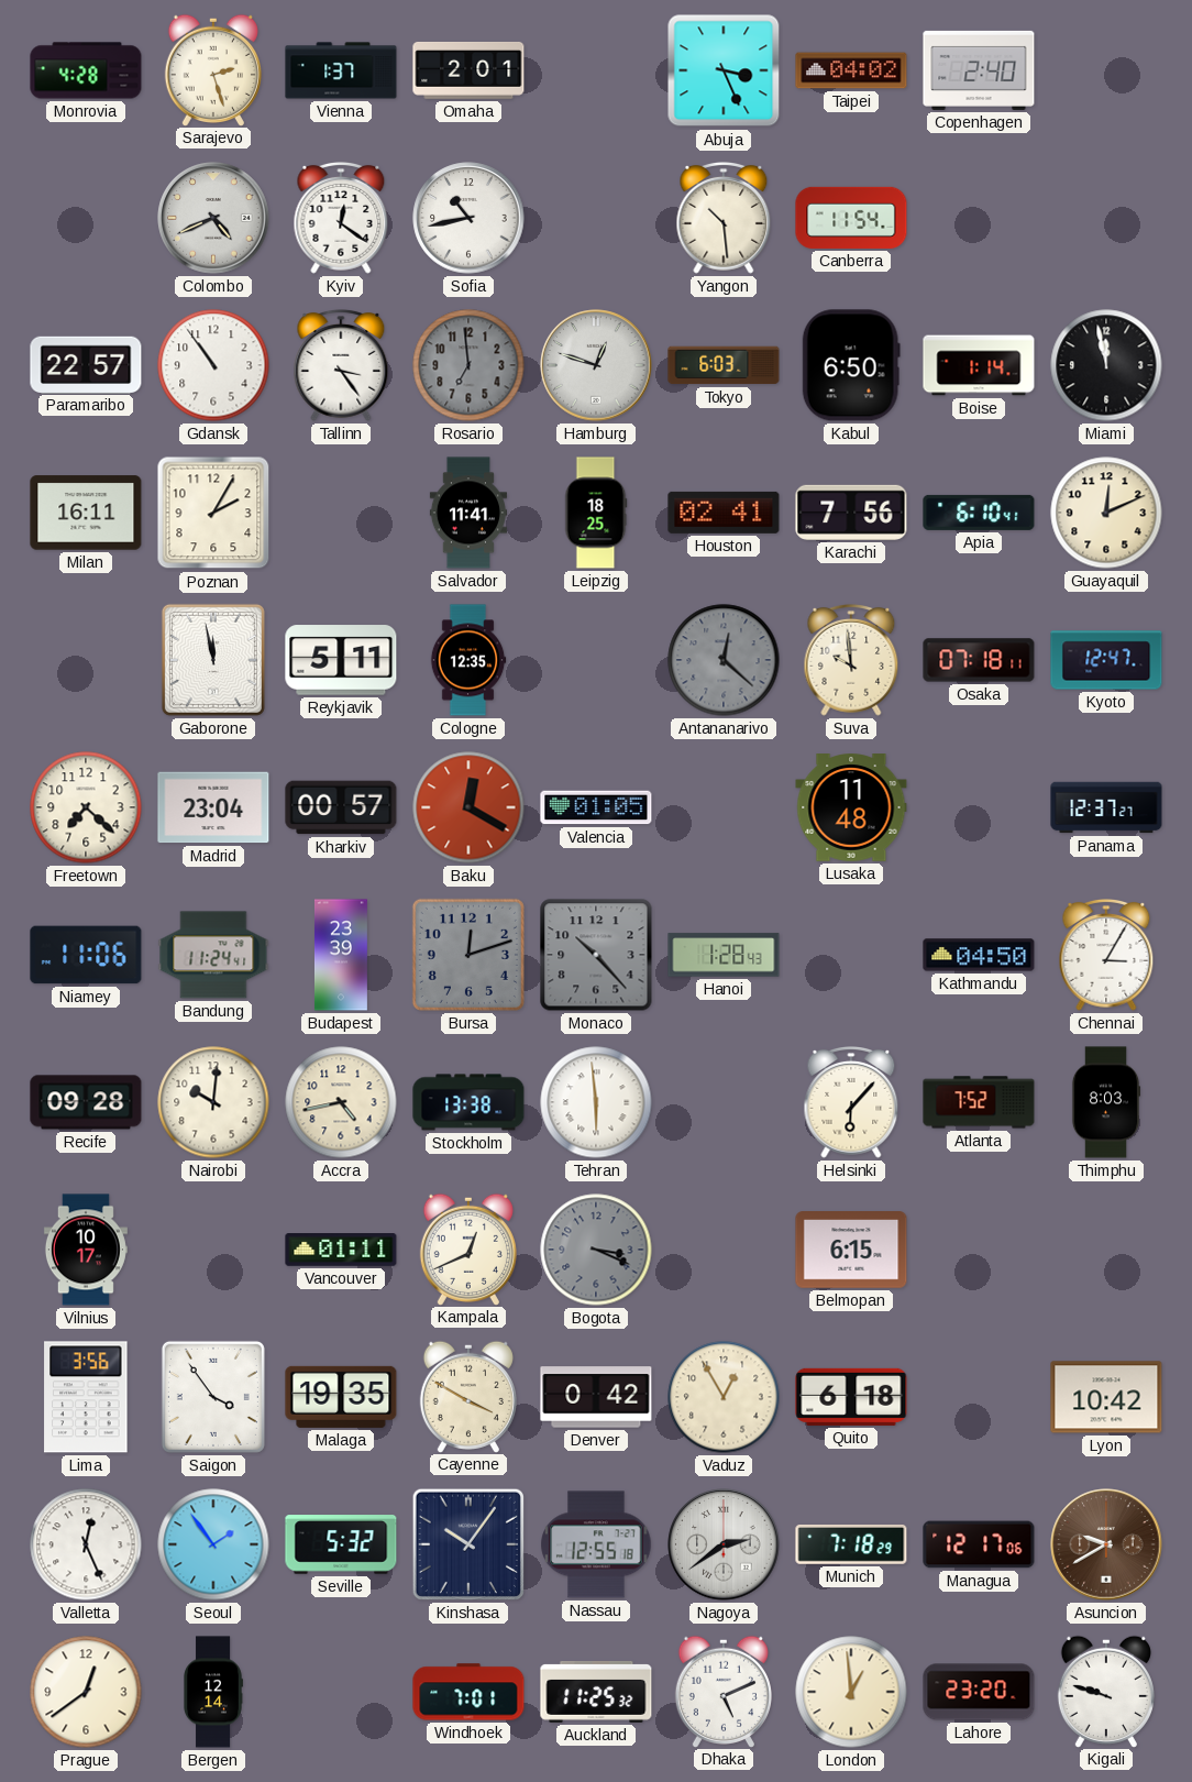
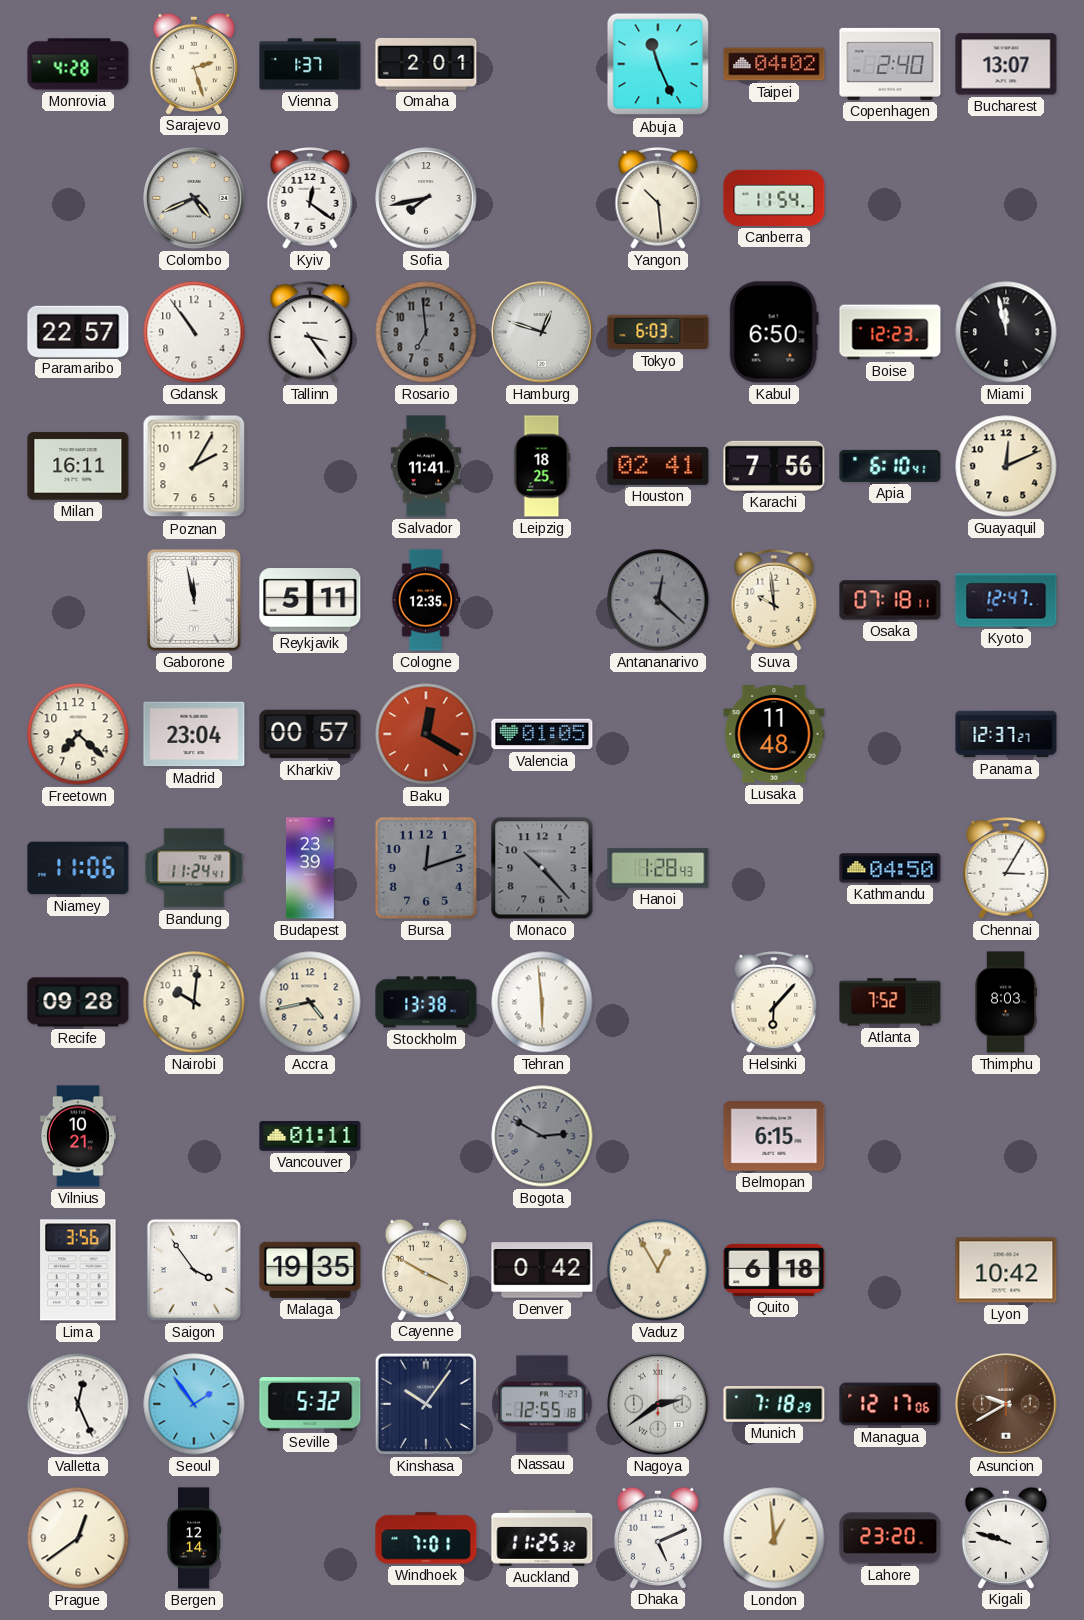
Abuja: 3:26 -> 11:26 (658, 64)
Bucharest: none -> 13:07 (1006, 64)
Sofia: 10:43 -> 7:43 (426, 198)
Boise: 1:14 -> 12:23 (890, 332)
Vilnius: 10:17 -> 10:21 (78, 1136)
Kampala: 12:41 -> none (468, 1248)
Bogota: 3:19 -> 2:50 (542, 1136)
